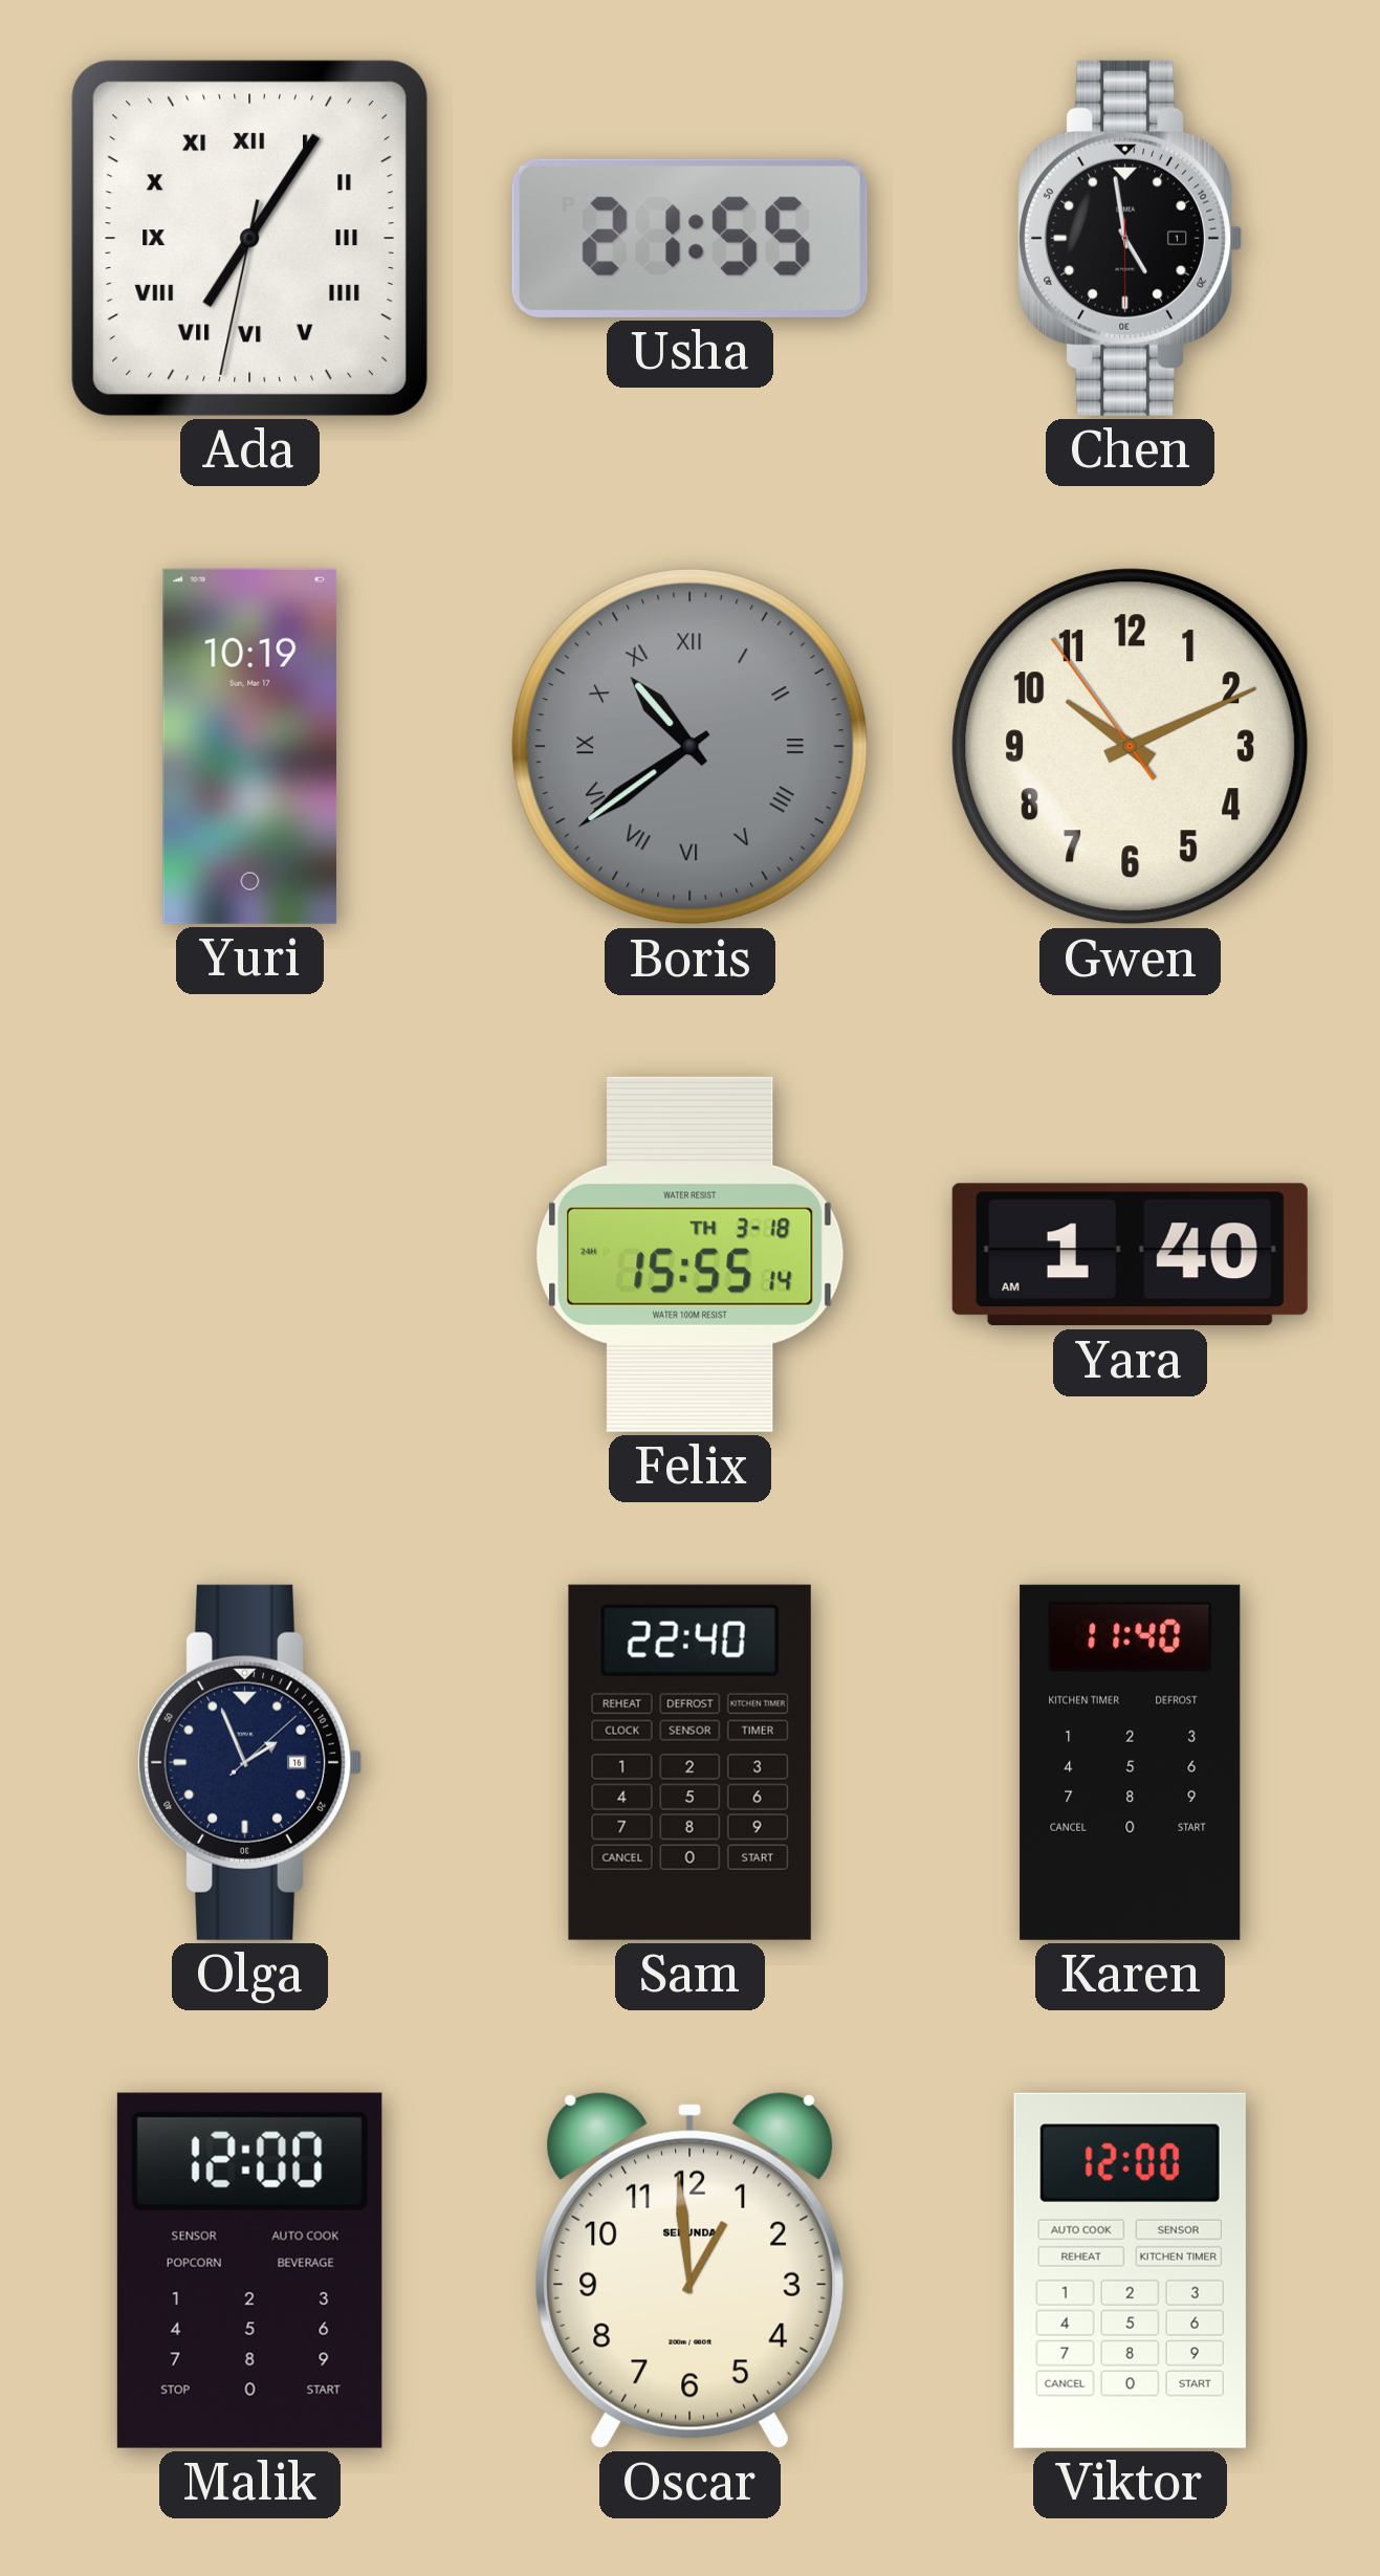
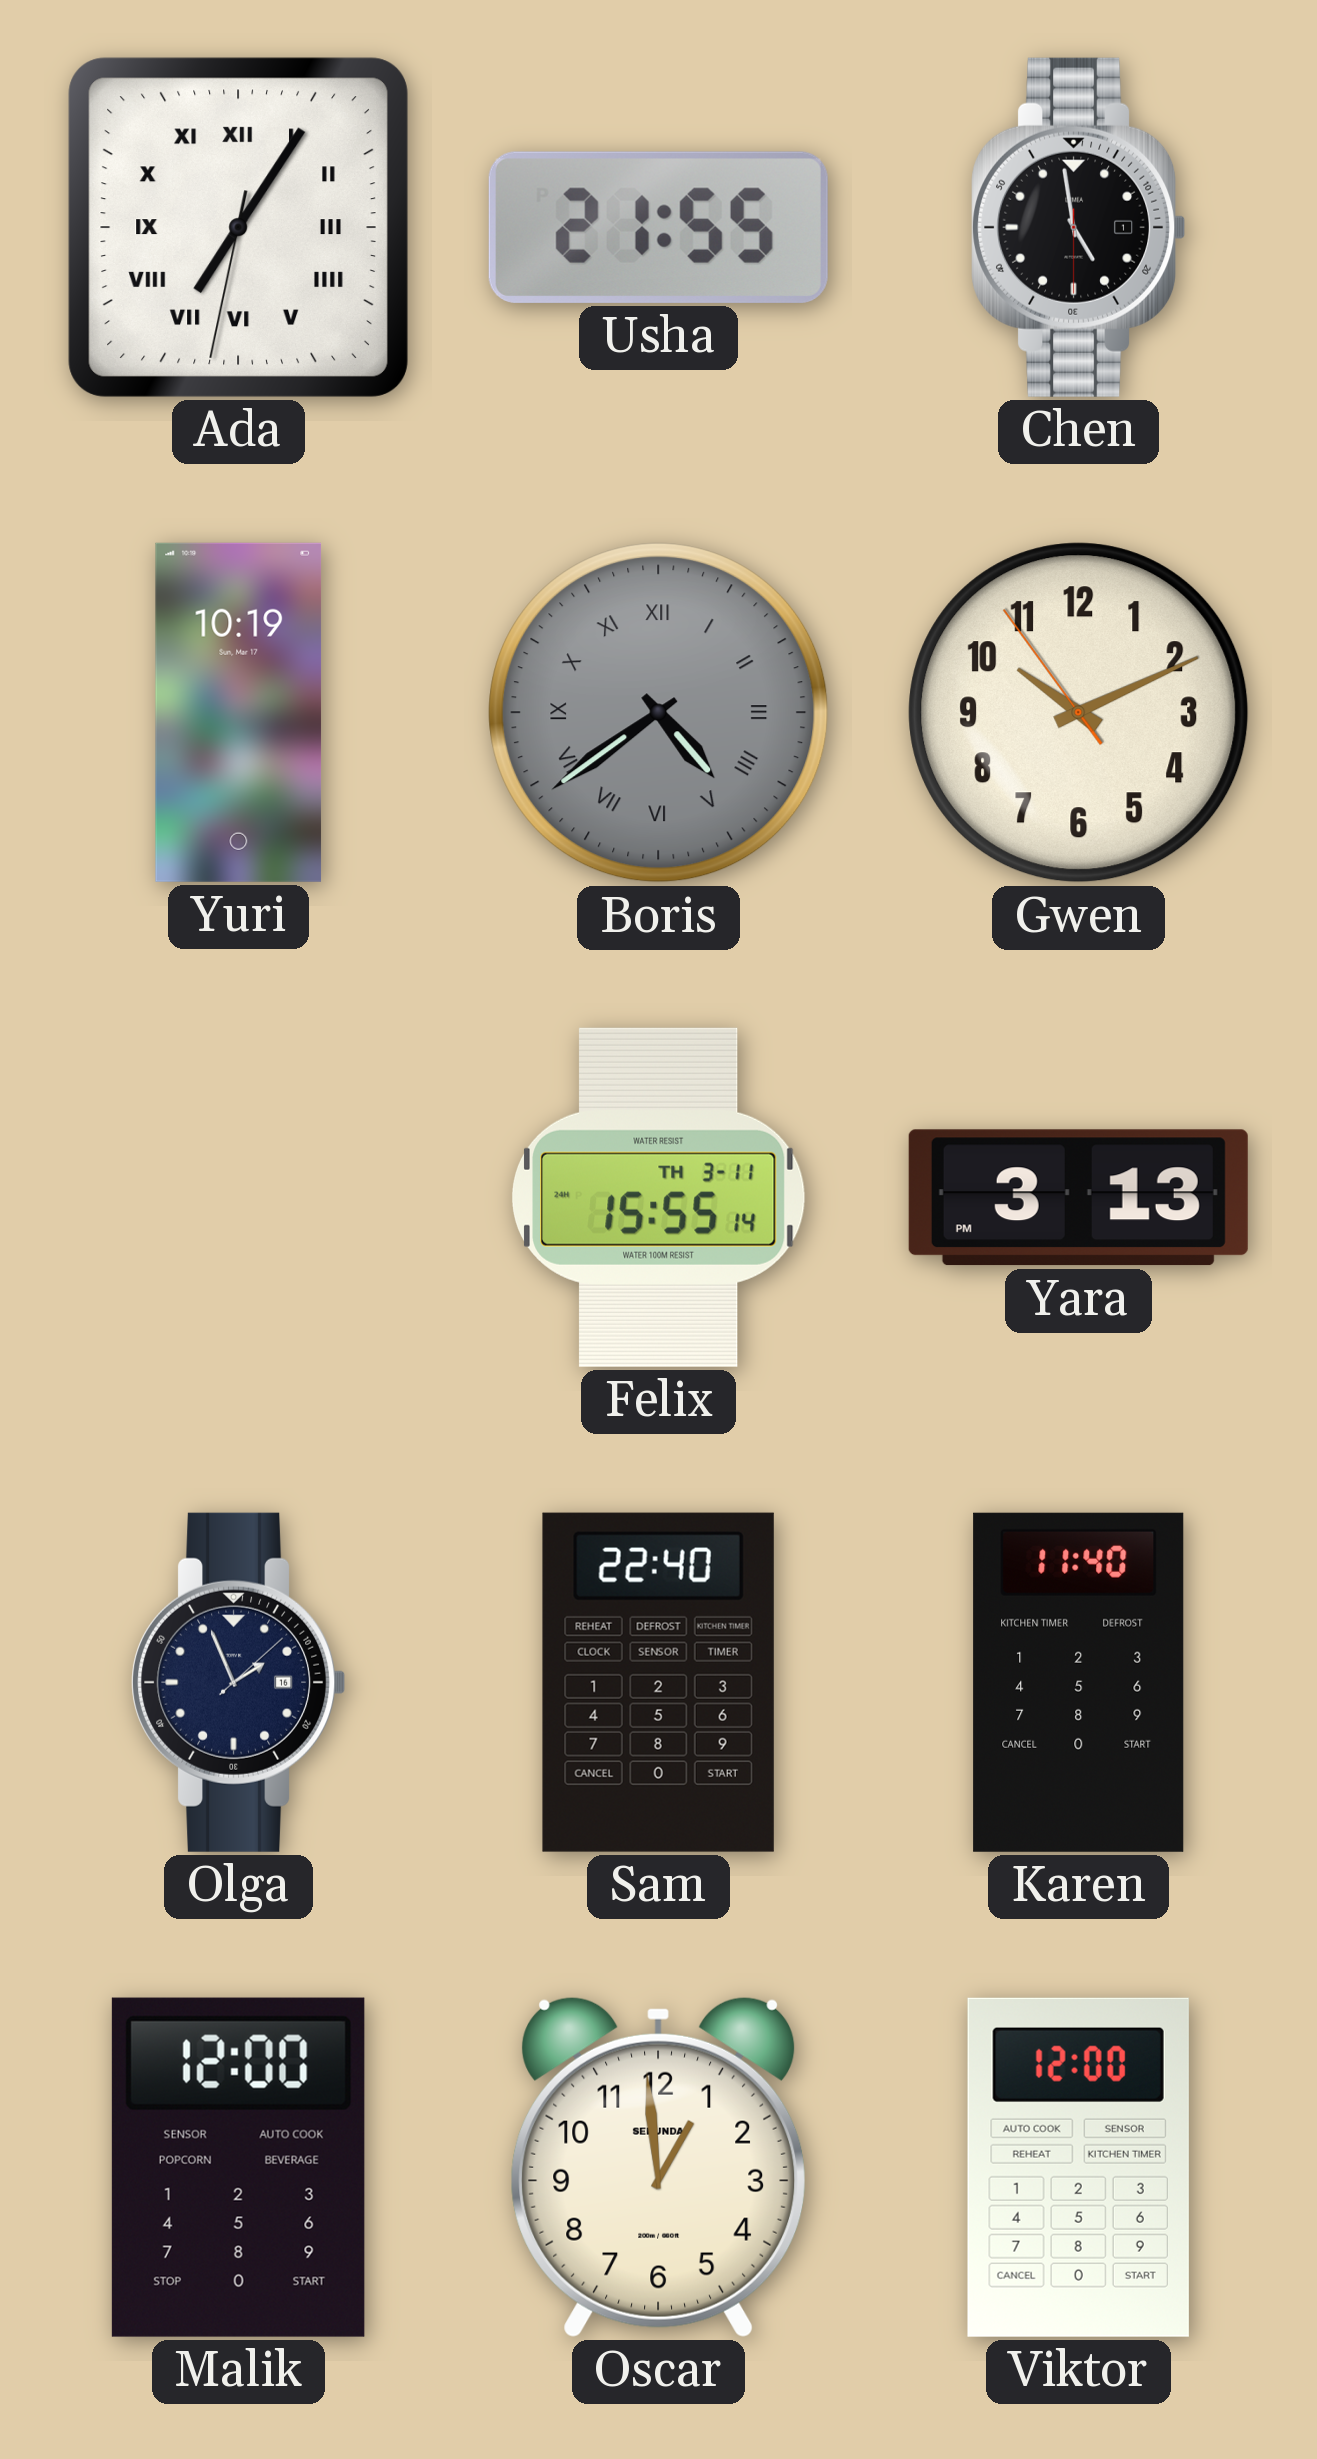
Boris: 10:39 -> 4:39 (659, 713)
Felix date: TH 3-18 -> TH 3-11 (659, 1197)
Yara: 1:40 -> 3:13 (1078, 1198)
